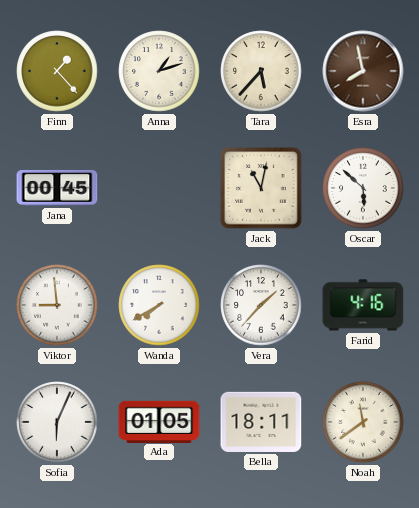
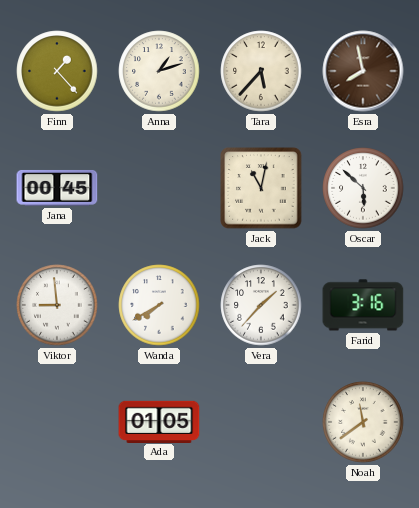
Farid: 4:16 -> 3:16 (363, 305)
Sofia: 6:04 -> none (57, 422)
Bella: 18:11 -> none (261, 422)
